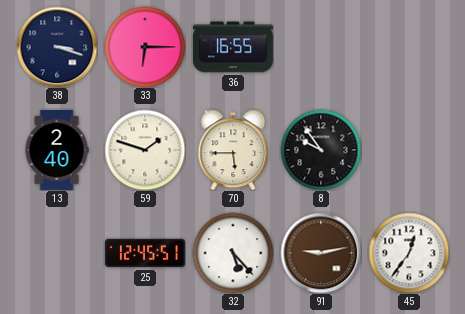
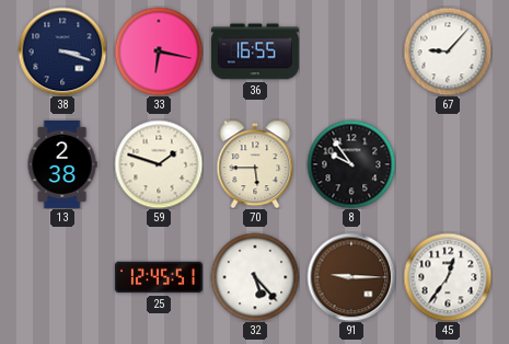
33: 6:15 -> 6:17 (159, 51)
67: none -> 9:07 (448, 51)
13: 2:40 -> 2:38 (62, 164)
91: 9:13 -> 9:15 (351, 277)
